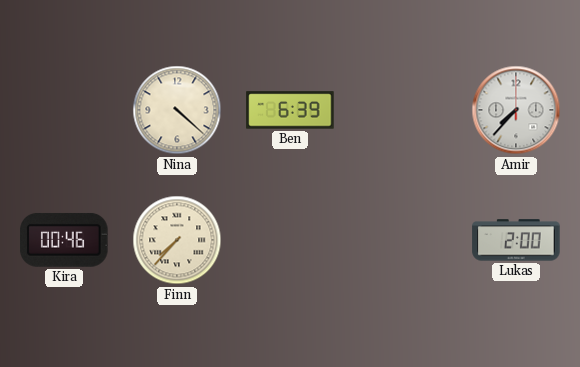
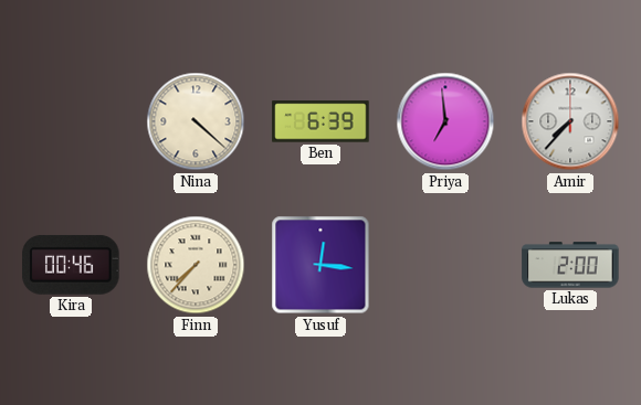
Priya: none -> 6:59 (445, 121)
Yusuf: none -> 12:16 (320, 265)
